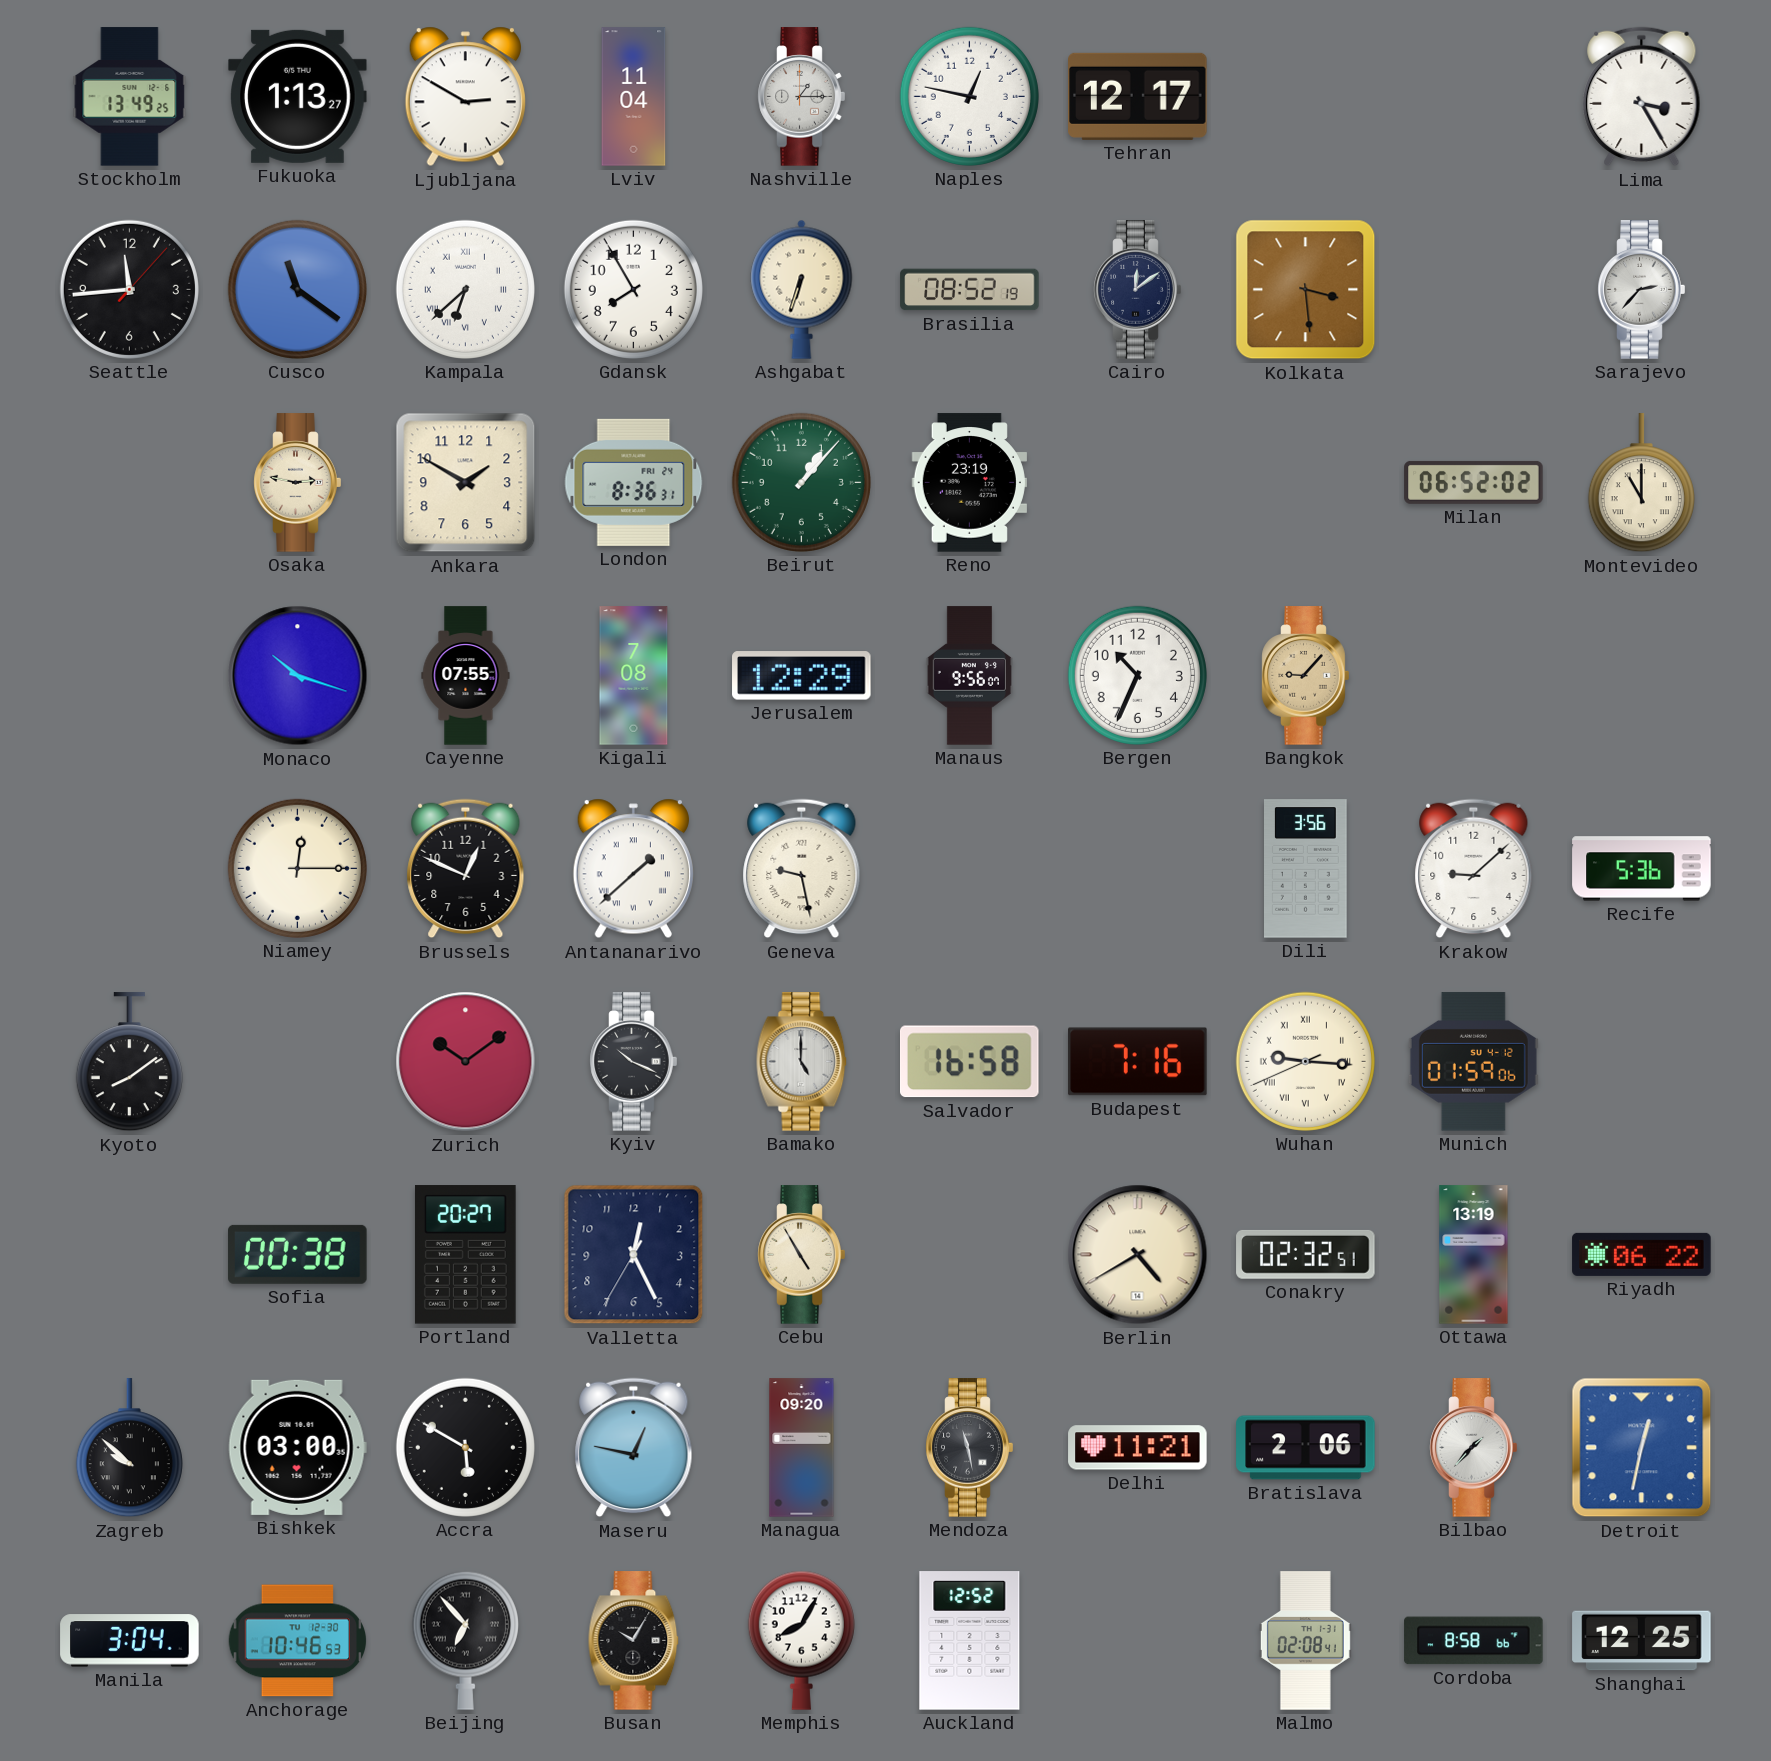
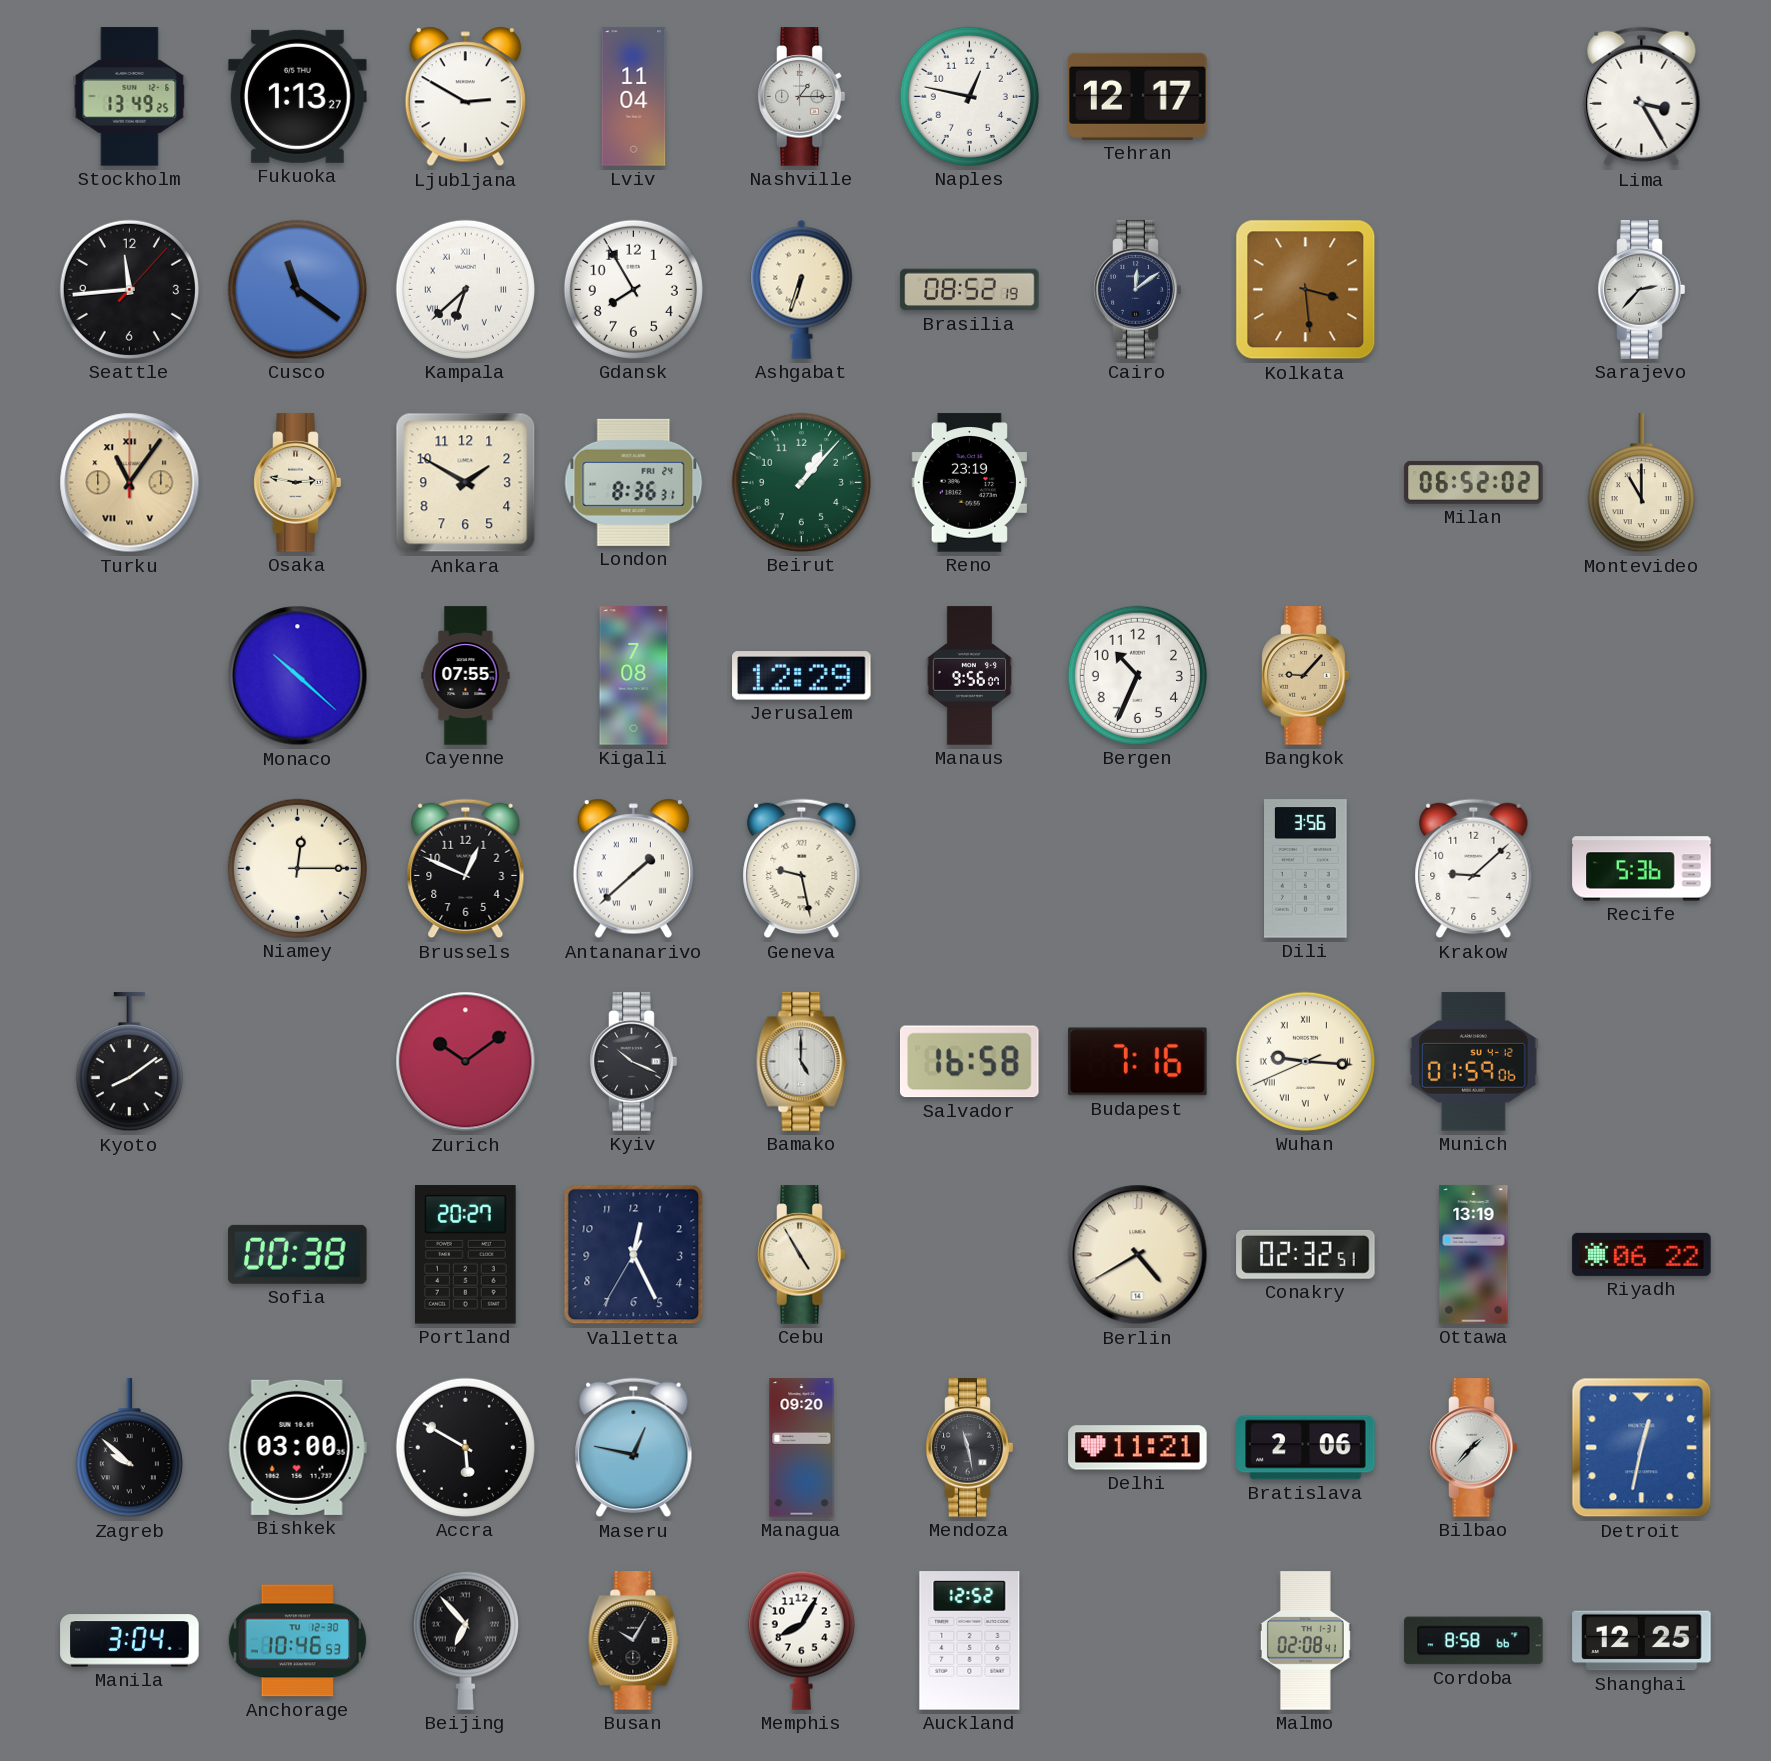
Turku: none -> 11:06 (130, 483)
Monaco: 10:18 -> 10:22 (298, 676)
